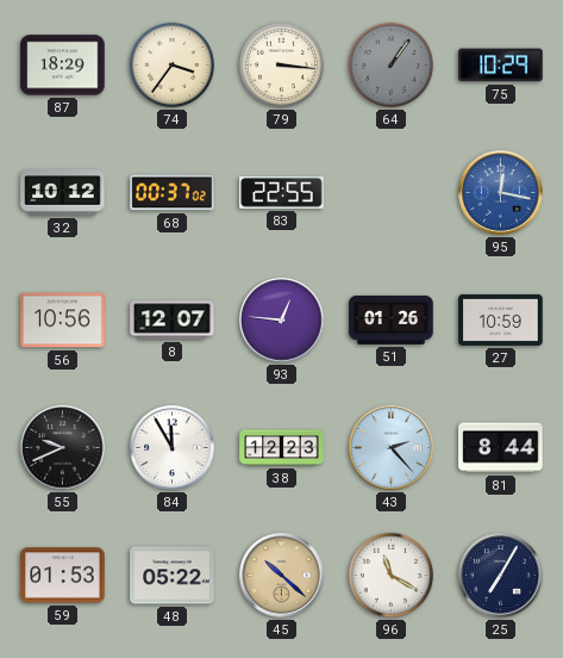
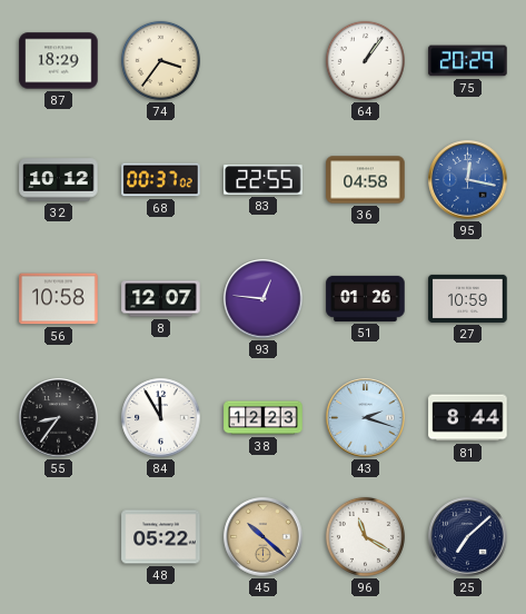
79: 3:16 -> none (281, 64)
64 dial: grey -> white (365, 60)
75: 10:29 -> 20:29 (468, 61)
36: none -> 04:58 (366, 180)
56: 10:56 -> 10:58 (59, 299)
55: 9:41 -> 8:36 (59, 418)
43: 2:23 -> 2:18 (366, 418)
59: 01:53 -> none (63, 576)
25: 7:05 -> 7:08 (468, 537)
